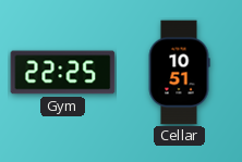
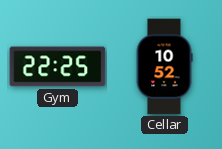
Cellar: 10:51 -> 10:52 (164, 67)
